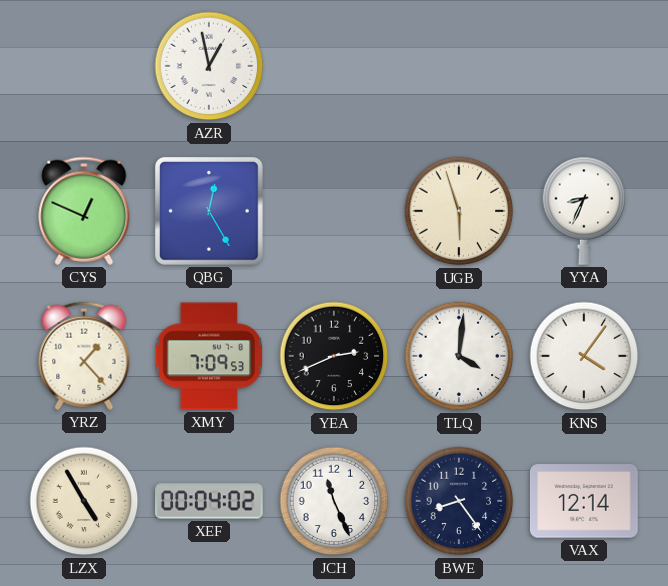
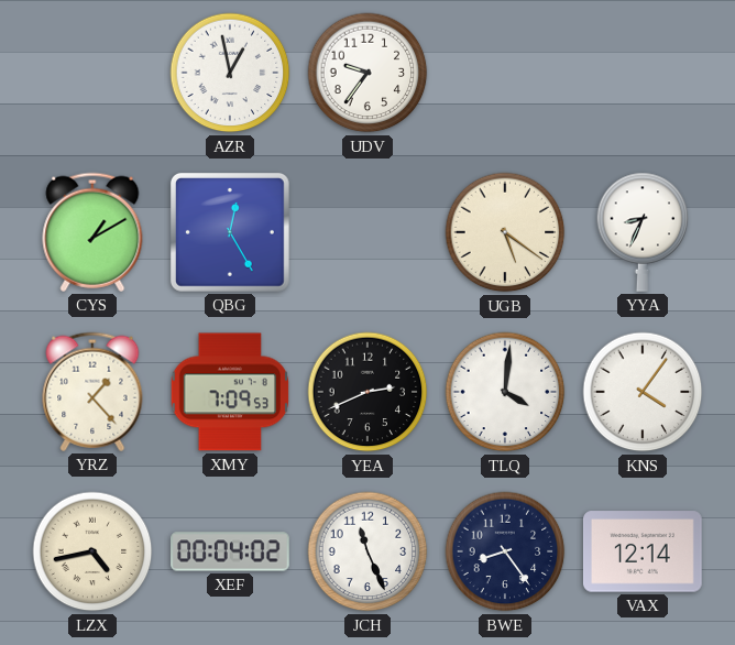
UDV: none -> 9:36 (367, 73)
CYS: 12:49 -> 1:10 (92, 232)
UGB: 5:57 -> 5:21 (505, 232)
LZX: 4:55 -> 4:43 (92, 551)
